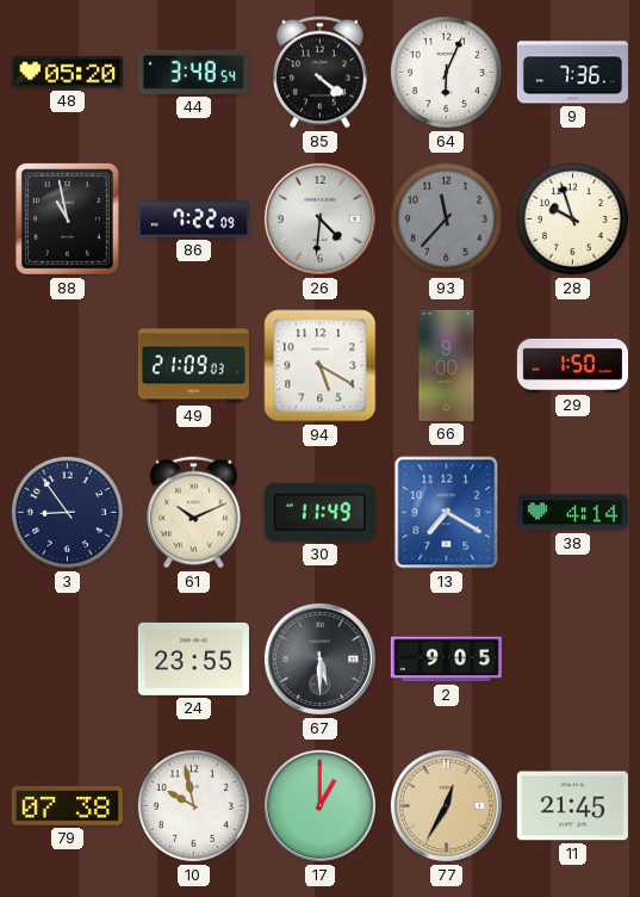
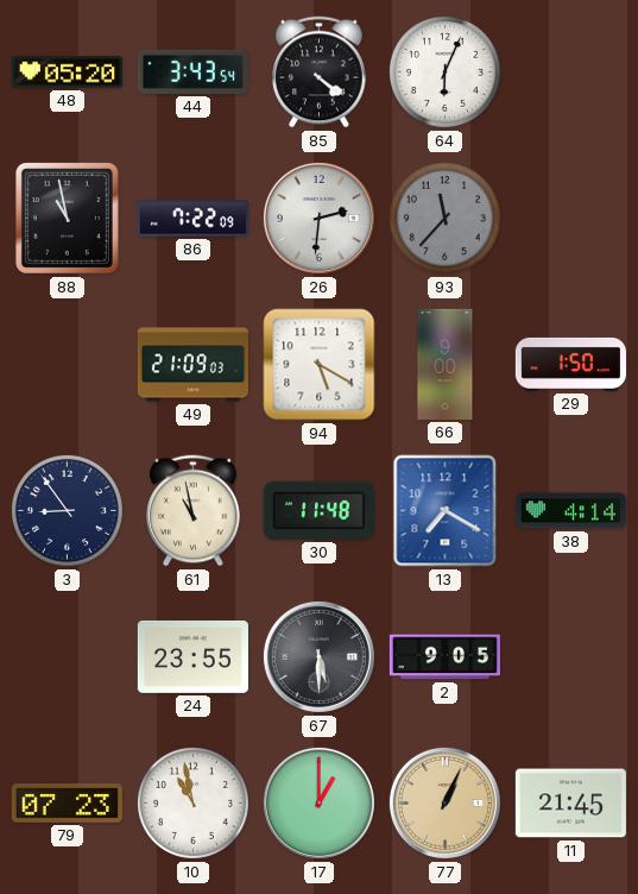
44: 3:48 -> 3:43 (192, 71)
9: 7:36 -> none (572, 73)
26: 4:31 -> 2:31 (318, 218)
28: 9:57 -> none (572, 218)
61: 10:11 -> 10:58 (194, 511)
30: 11:49 -> 11:48 (318, 510)
79: 07:38 -> 07:23 (67, 804)
10: 9:58 -> 10:58 (192, 802)
77: 12:35 -> 1:04 (444, 802)
